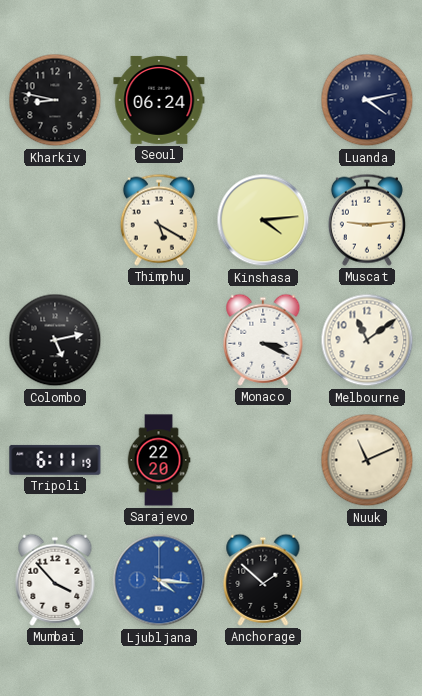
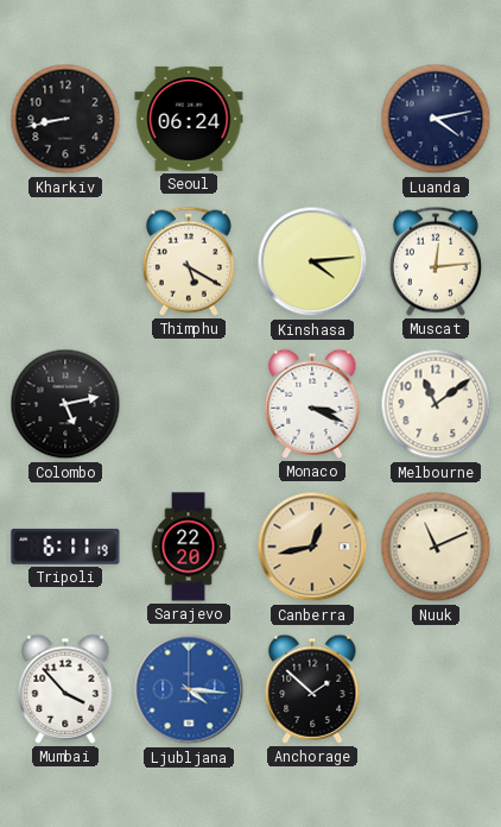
Kharkiv: 8:47 -> 8:43 (65, 119)
Muscat: 9:14 -> 12:14 (436, 261)
Canberra: none -> 12:43 (312, 547)
